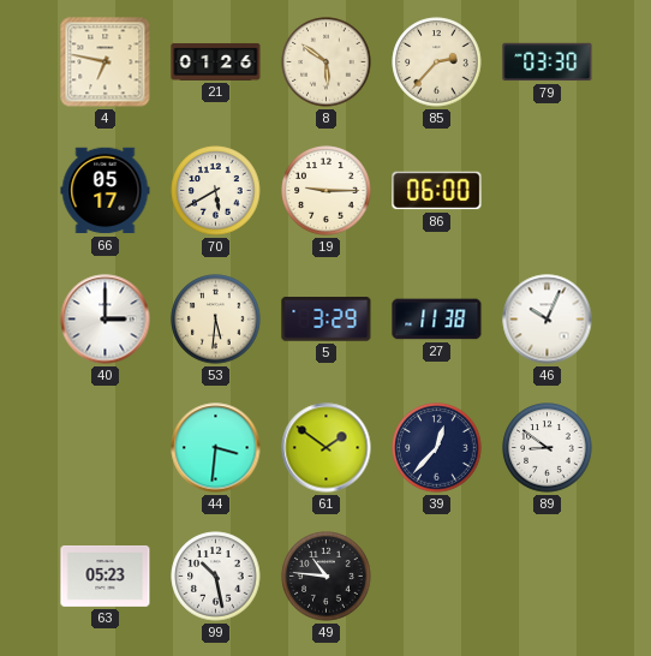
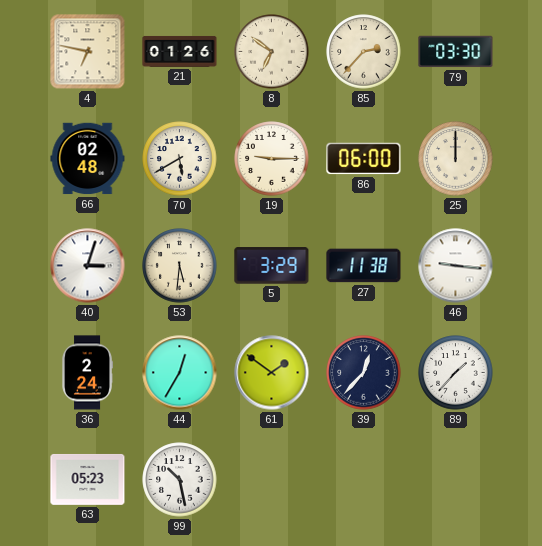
8: 5:51 -> 6:51 (272, 52)
66: 05:17 -> 02:48 (88, 159)
25: none -> 12:00 (456, 159)
40: 3:00 -> 3:03 (88, 266)
46: 10:04 -> 9:16 (456, 266)
36: none -> 2:24 (87, 373)
44: 3:31 -> 12:35 (180, 373)
89: 8:51 -> 1:37 (456, 373)
49: 10:46 -> none (327, 577)
